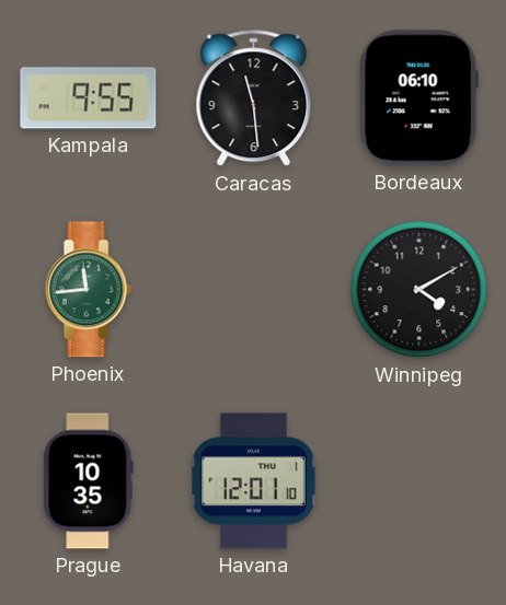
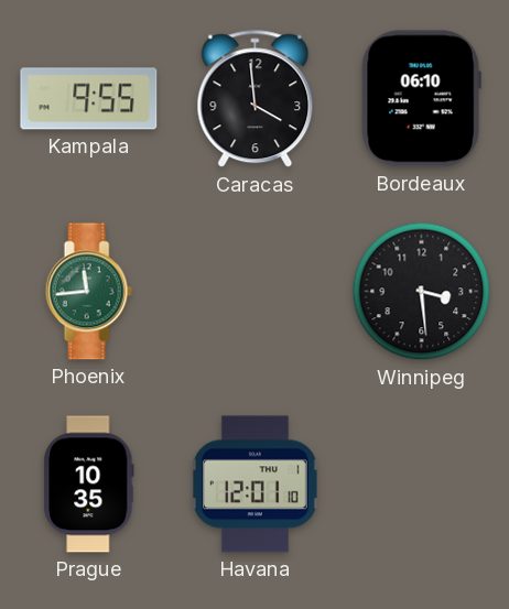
Caracas: 11:29 -> 3:59 (256, 99)
Winnipeg: 4:10 -> 3:29 (422, 292)
